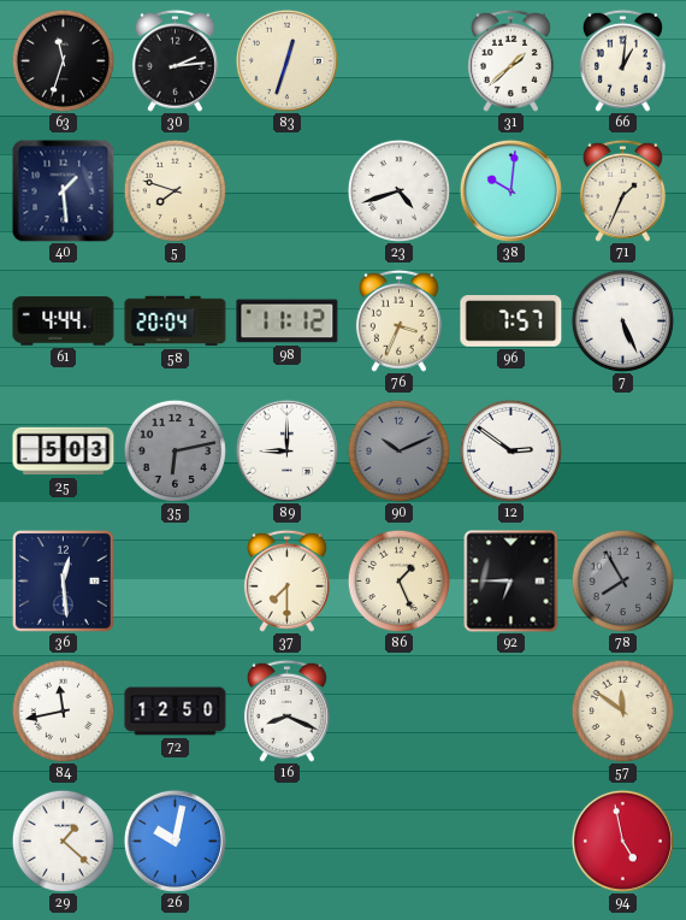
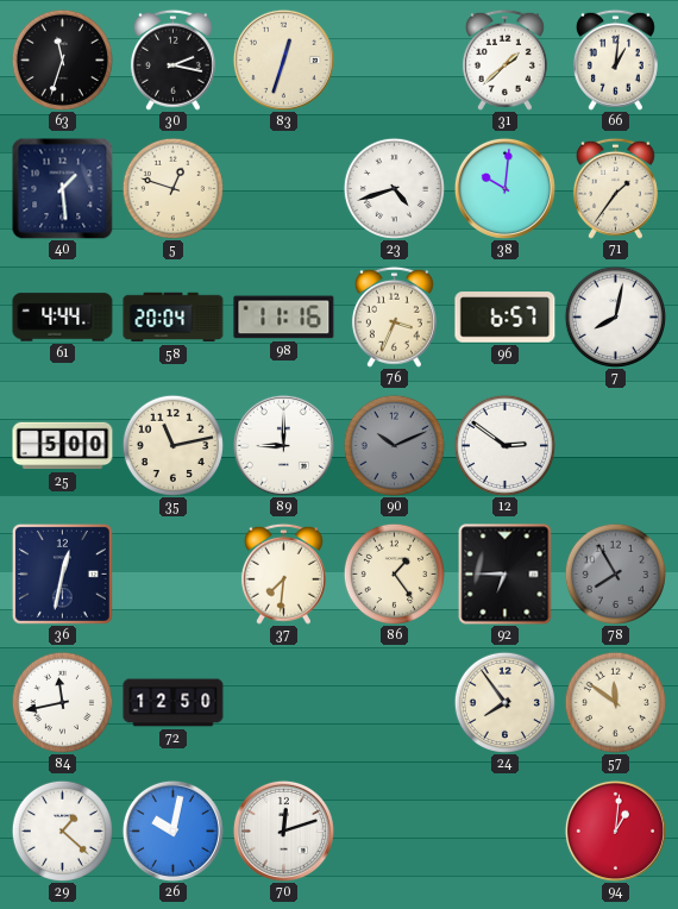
30: 2:14 -> 2:17 (172, 59)
5: 7:48 -> 12:48 (172, 188)
71: 1:34 -> 1:36 (615, 188)
98: 11:12 -> 11:16 (284, 318)
96: 7:57 -> 6:57 (506, 318)
7: 5:26 -> 8:02 (615, 316)
25: 5:03 -> 5:00 (63, 446)
35: 6:13 -> 11:13 (172, 445)
35 dial: grey -> cream (172, 445)
36: 12:29 -> 12:32 (62, 573)
37: 7:30 -> 7:31 (283, 573)
86: 1:26 -> 1:24 (394, 573)
16: 8:19 -> none (286, 710)
24: none -> 7:54 (504, 702)
70: none -> 12:12 (283, 830)
94: 4:58 -> 1:01 (615, 830)
